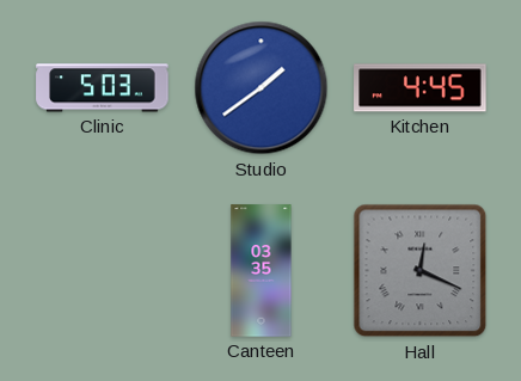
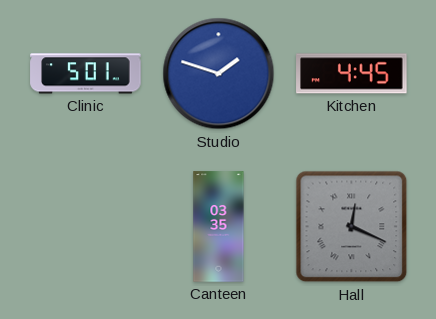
Clinic: 5:03 -> 5:01 (86, 74)
Studio: 1:39 -> 1:48 (219, 74)
